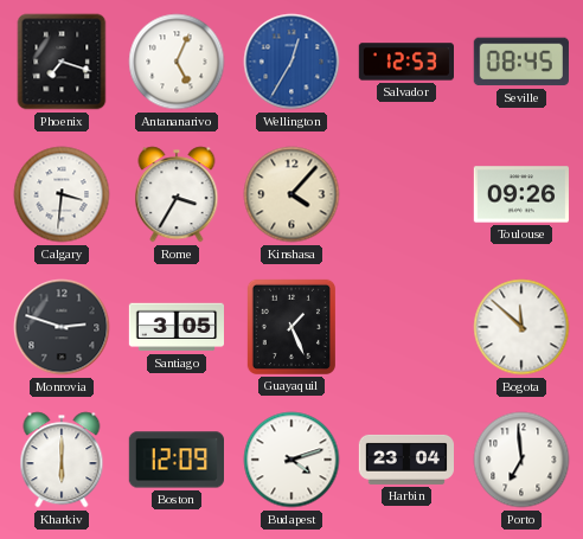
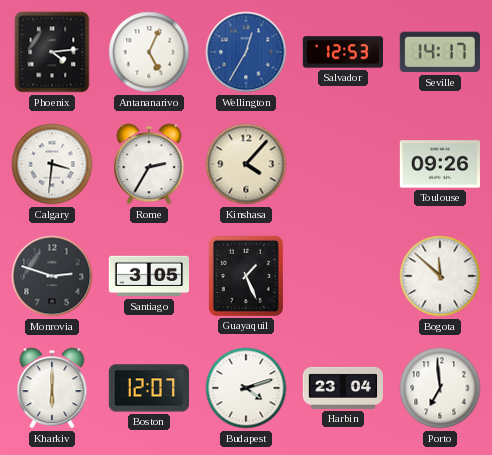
Phoenix: 7:18 -> 4:14 (52, 52)
Seville: 08:45 -> 14:17 (440, 52)
Rome: 3:35 -> 2:35 (149, 164)
Boston: 12:09 -> 12:07 (148, 388)
